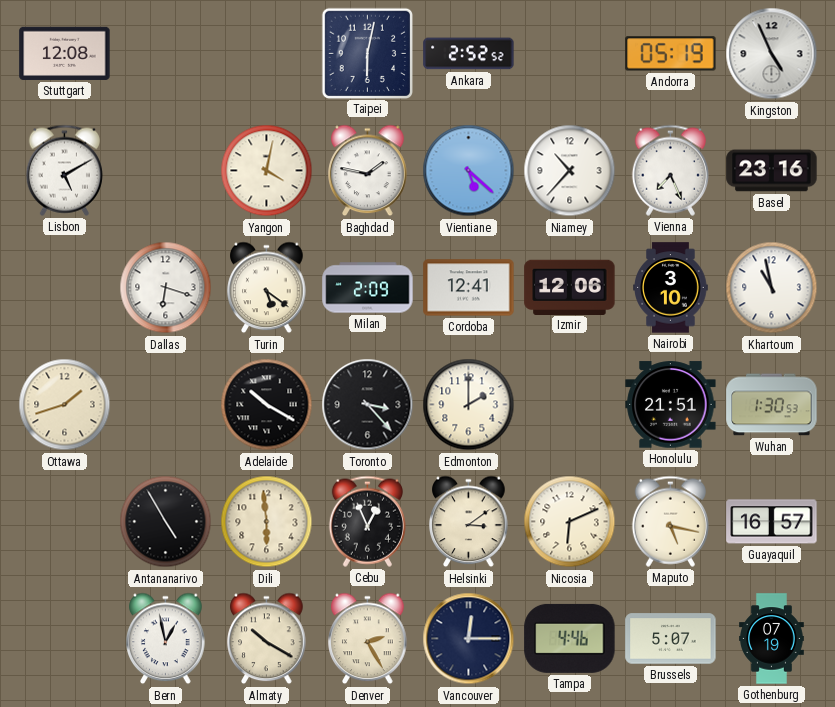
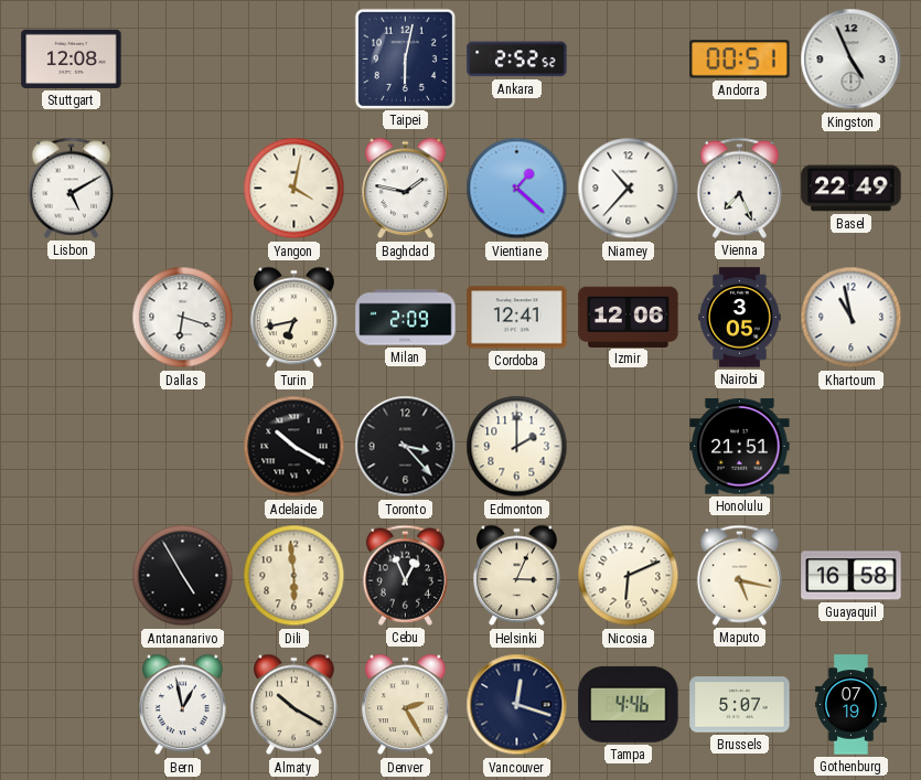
Andorra: 05:19 -> 00:51 (740, 60)
Vientiane: 5:22 -> 1:22 (517, 189)
Basel: 23:16 -> 22:49 (852, 189)
Turin: 5:21 -> 6:43 (294, 318)
Nairobi: 3:10 -> 3:05 (740, 318)
Ottawa: 1:42 -> none (65, 405)
Wuhan: 1:30 -> none (772, 405)
Helsinki: 3:09 -> 3:04 (517, 576)
Guayaquil: 16:57 -> 16:58 (852, 576)
Vancouver: 12:15 -> 12:18 (517, 705)
